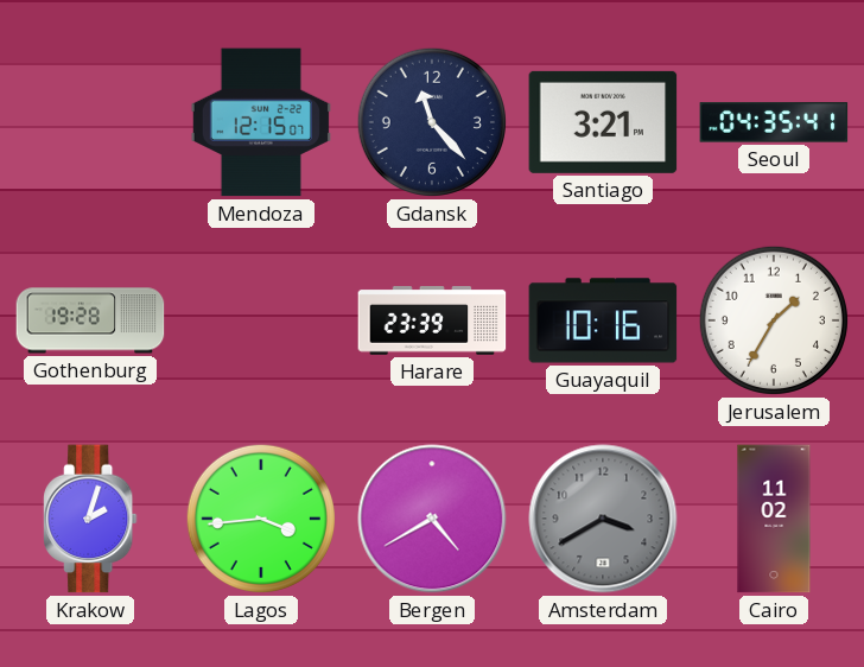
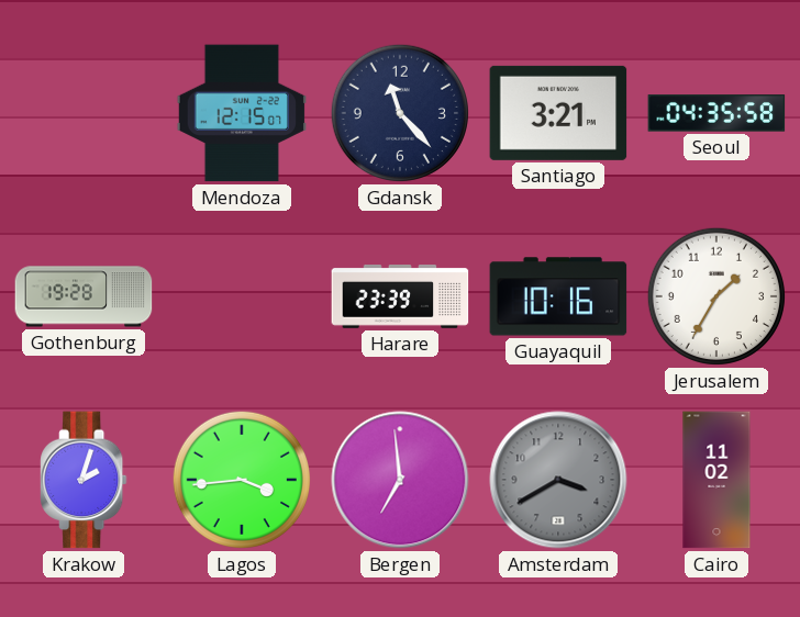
Seoul: 04:35:41 -> 04:35:58 (716, 113)
Bergen: 4:40 -> 6:59 (400, 480)
